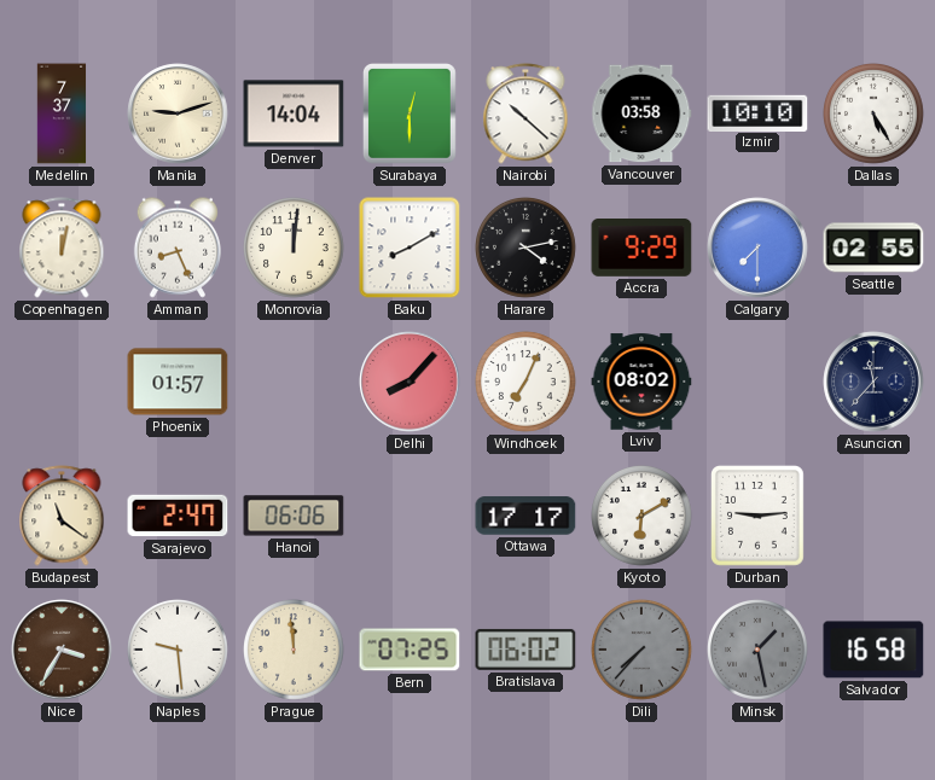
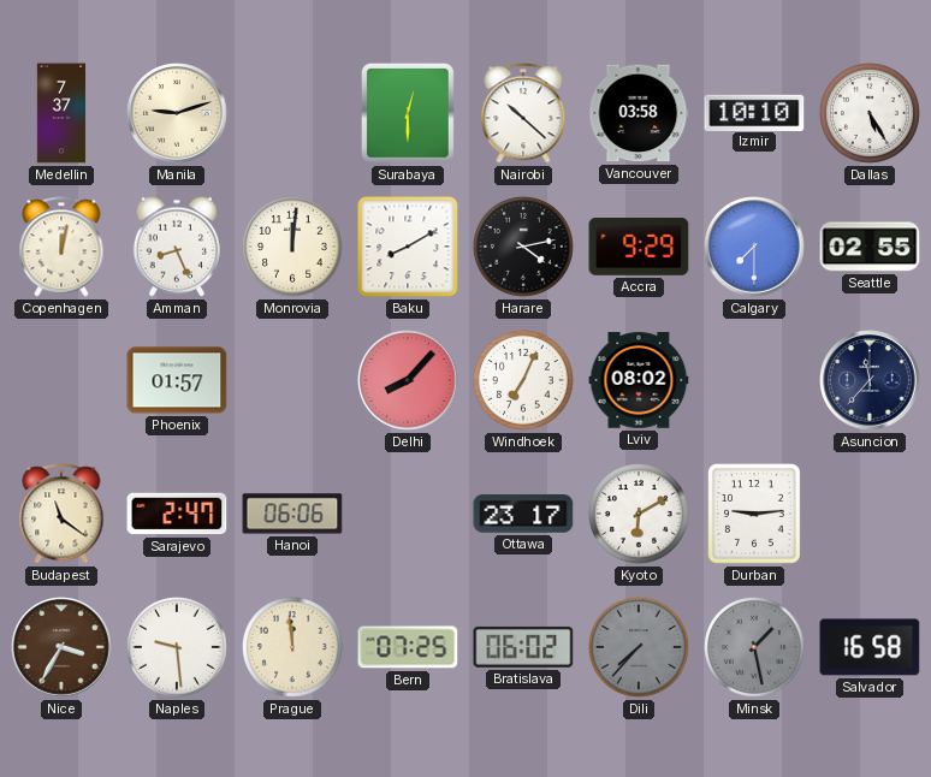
Denver: 14:04 -> none (294, 113)
Ottawa: 17:17 -> 23:17 (523, 514)
